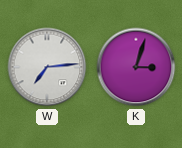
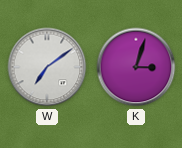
W: 7:14 -> 7:09 (47, 67)
